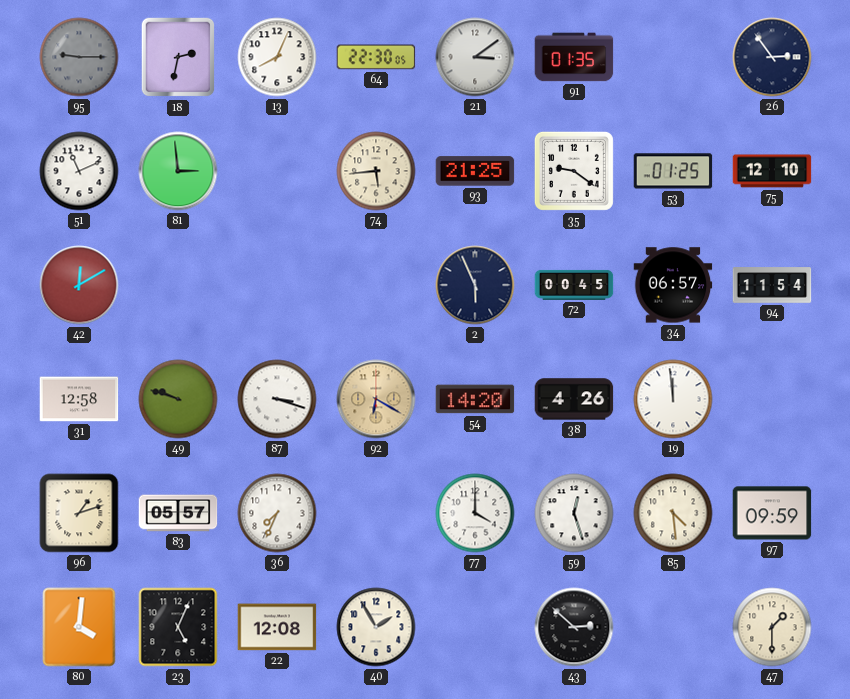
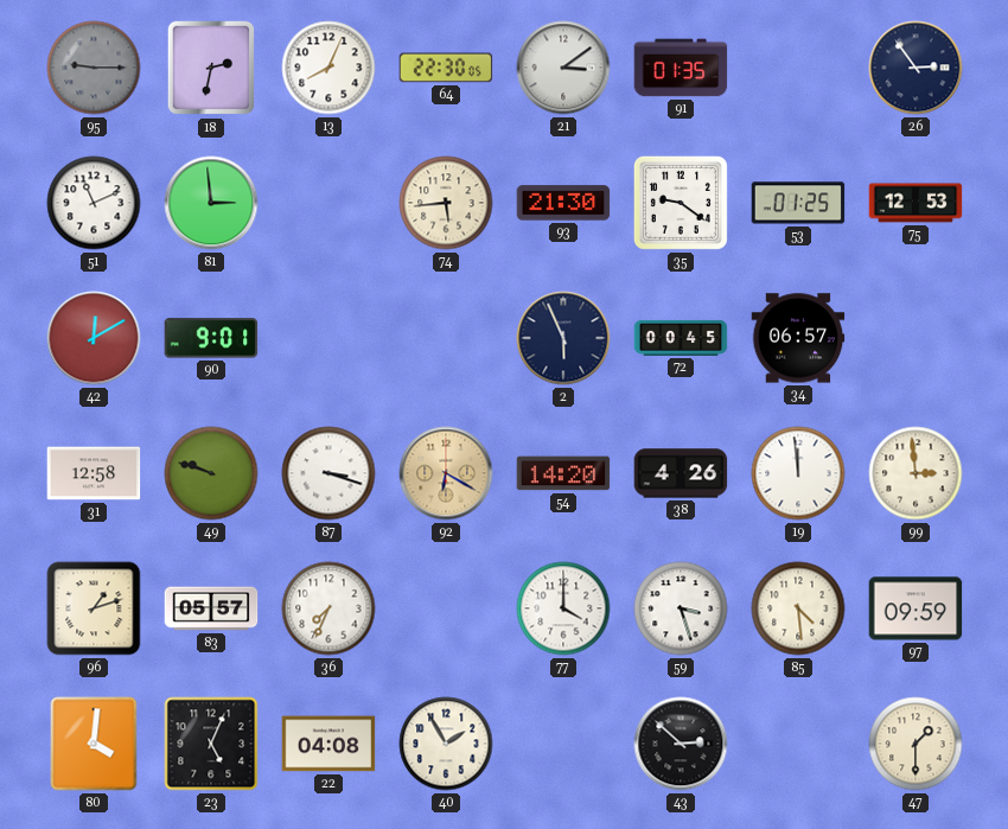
93: 21:25 -> 21:30 (563, 203)
75: 12:10 -> 12:53 (916, 203)
90: none -> 9:01 (211, 338)
94: 11:54 -> none (772, 285)
99: none -> 2:59 (916, 473)
59: 12:27 -> 3:27 (681, 608)
22: 12:08 -> 04:08 (328, 744)
